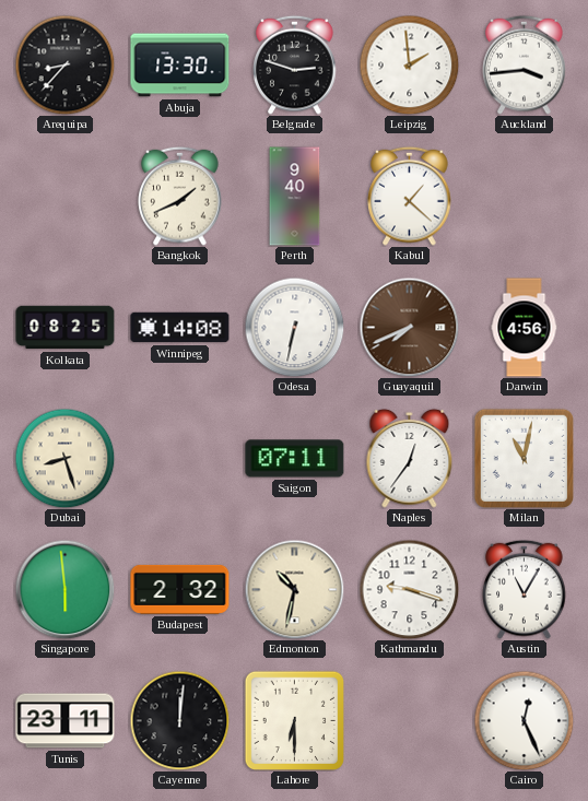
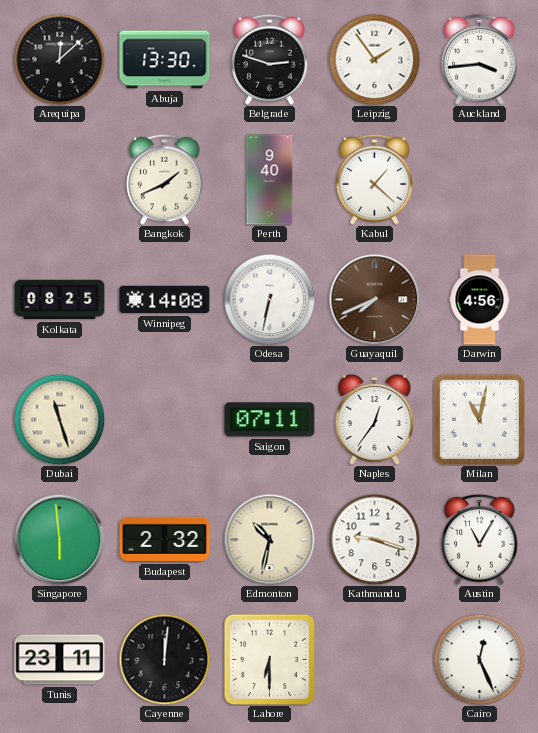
Arequipa: 8:37 -> 12:08 (59, 59)
Leipzig: 1:59 -> 1:54 (374, 59)
Dubai: 8:27 -> 11:27 (59, 419)
